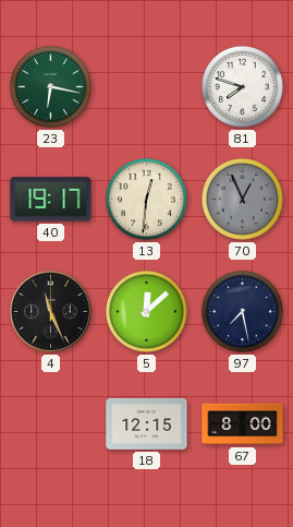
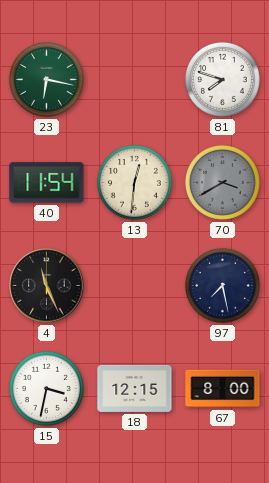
40: 19:17 -> 11:54 (47, 183)
70: 12:56 -> 3:40 (222, 182)
5: 12:08 -> none (146, 311)
15: none -> 3:32 (46, 388)
